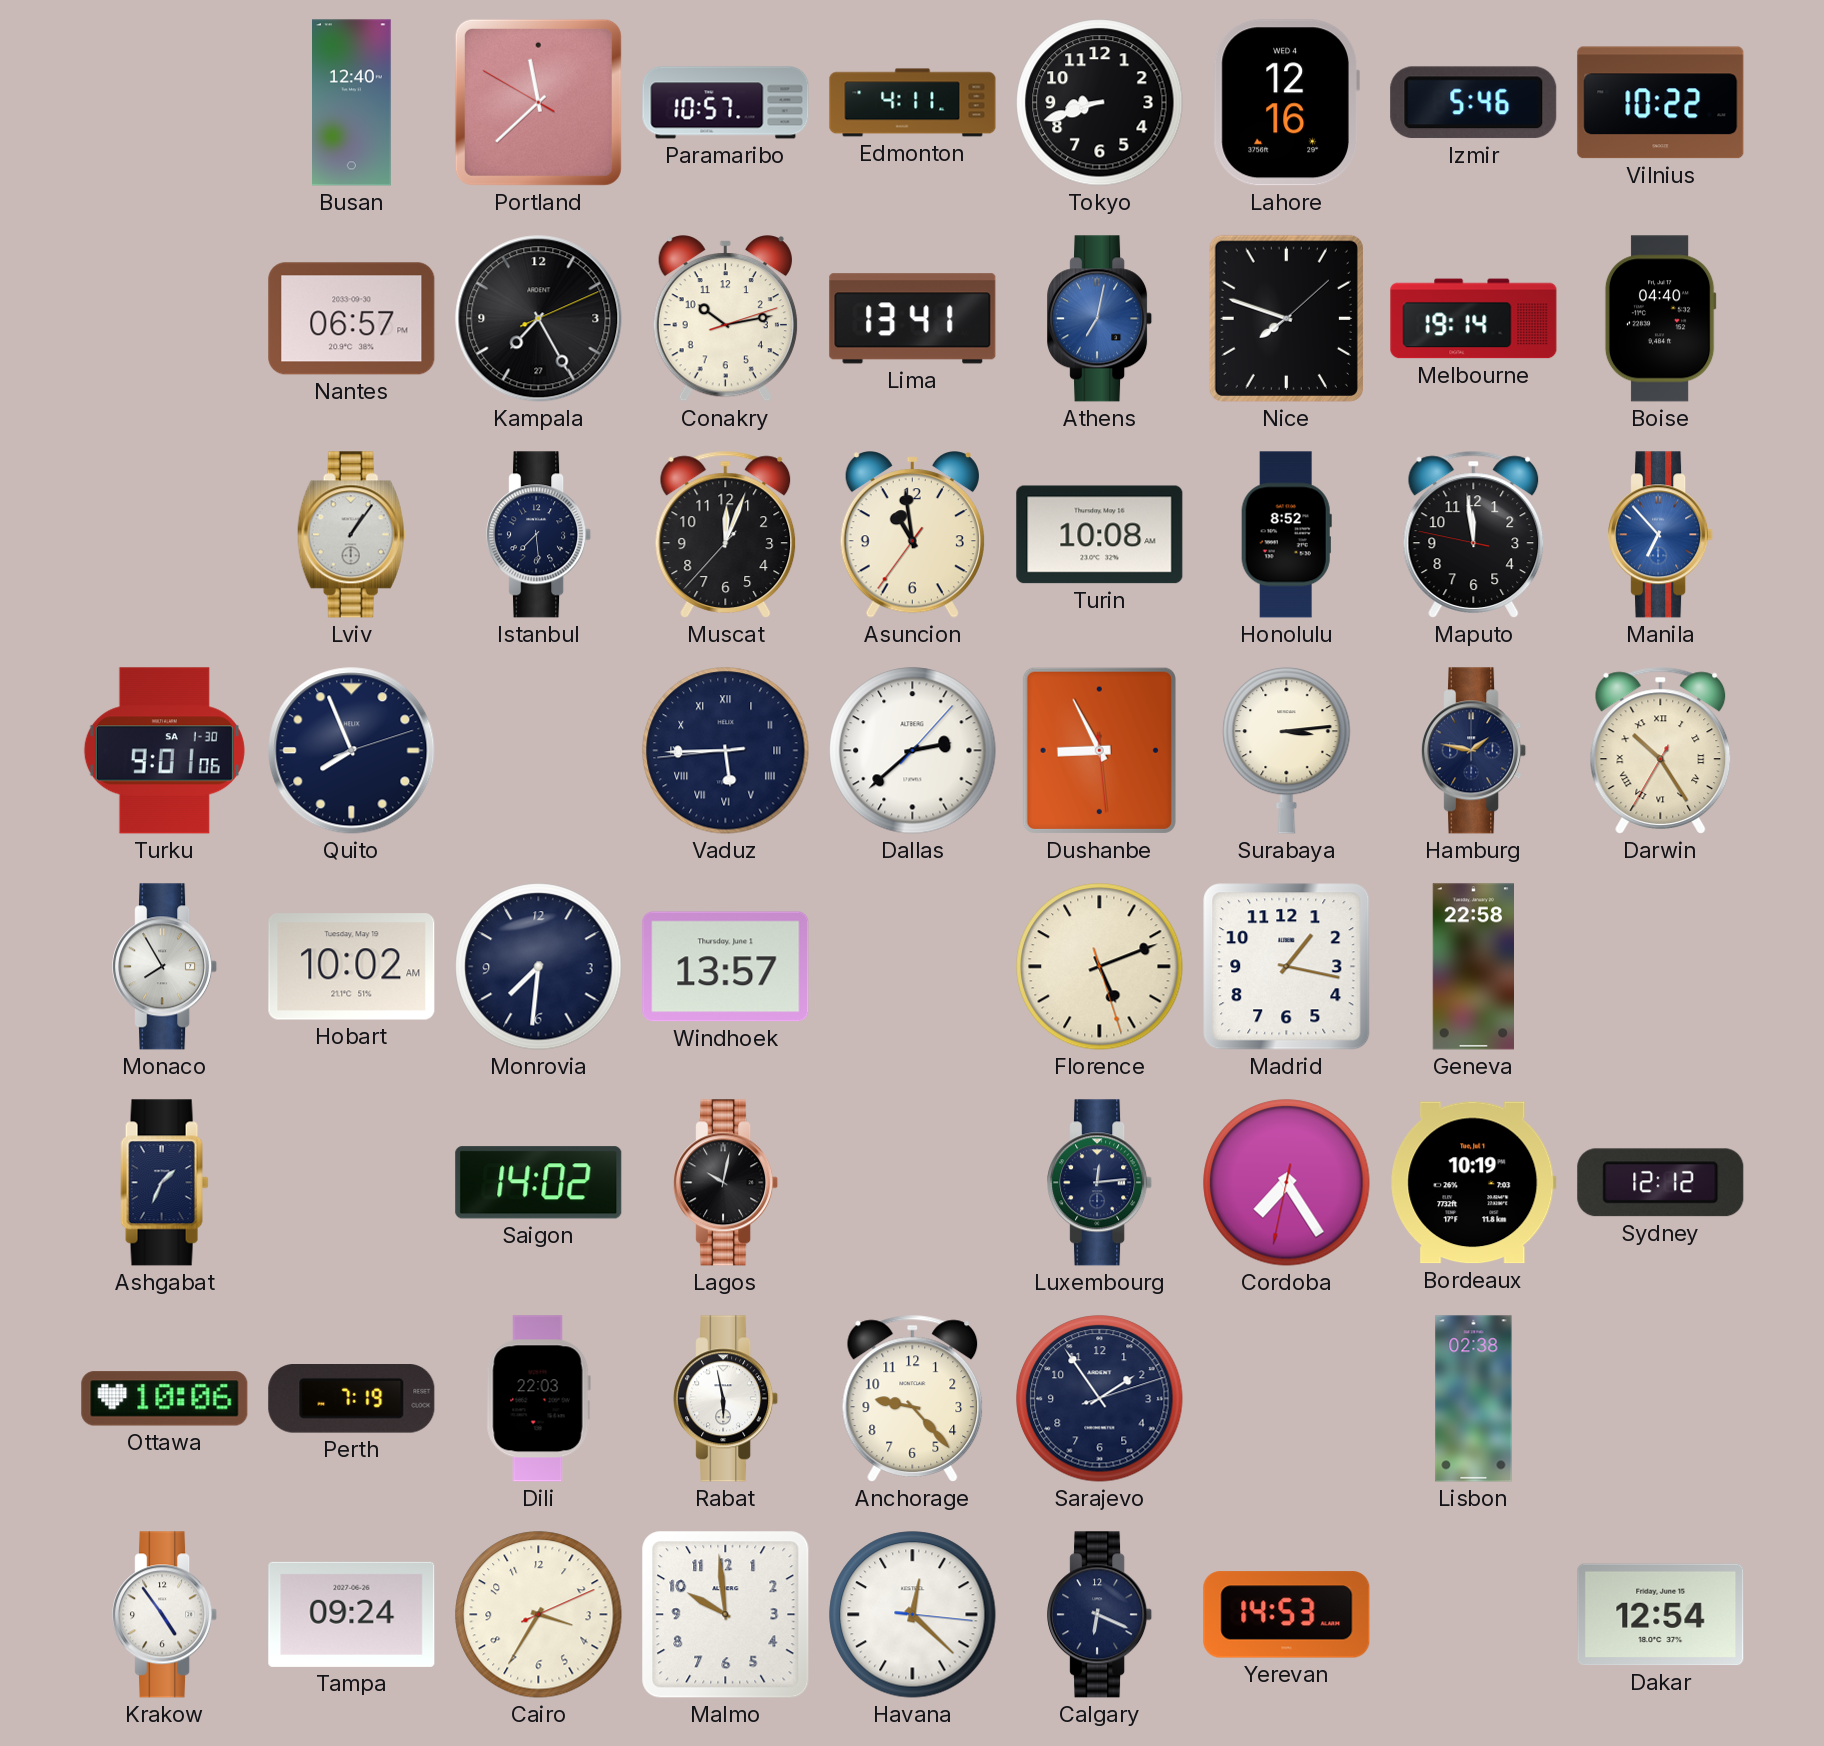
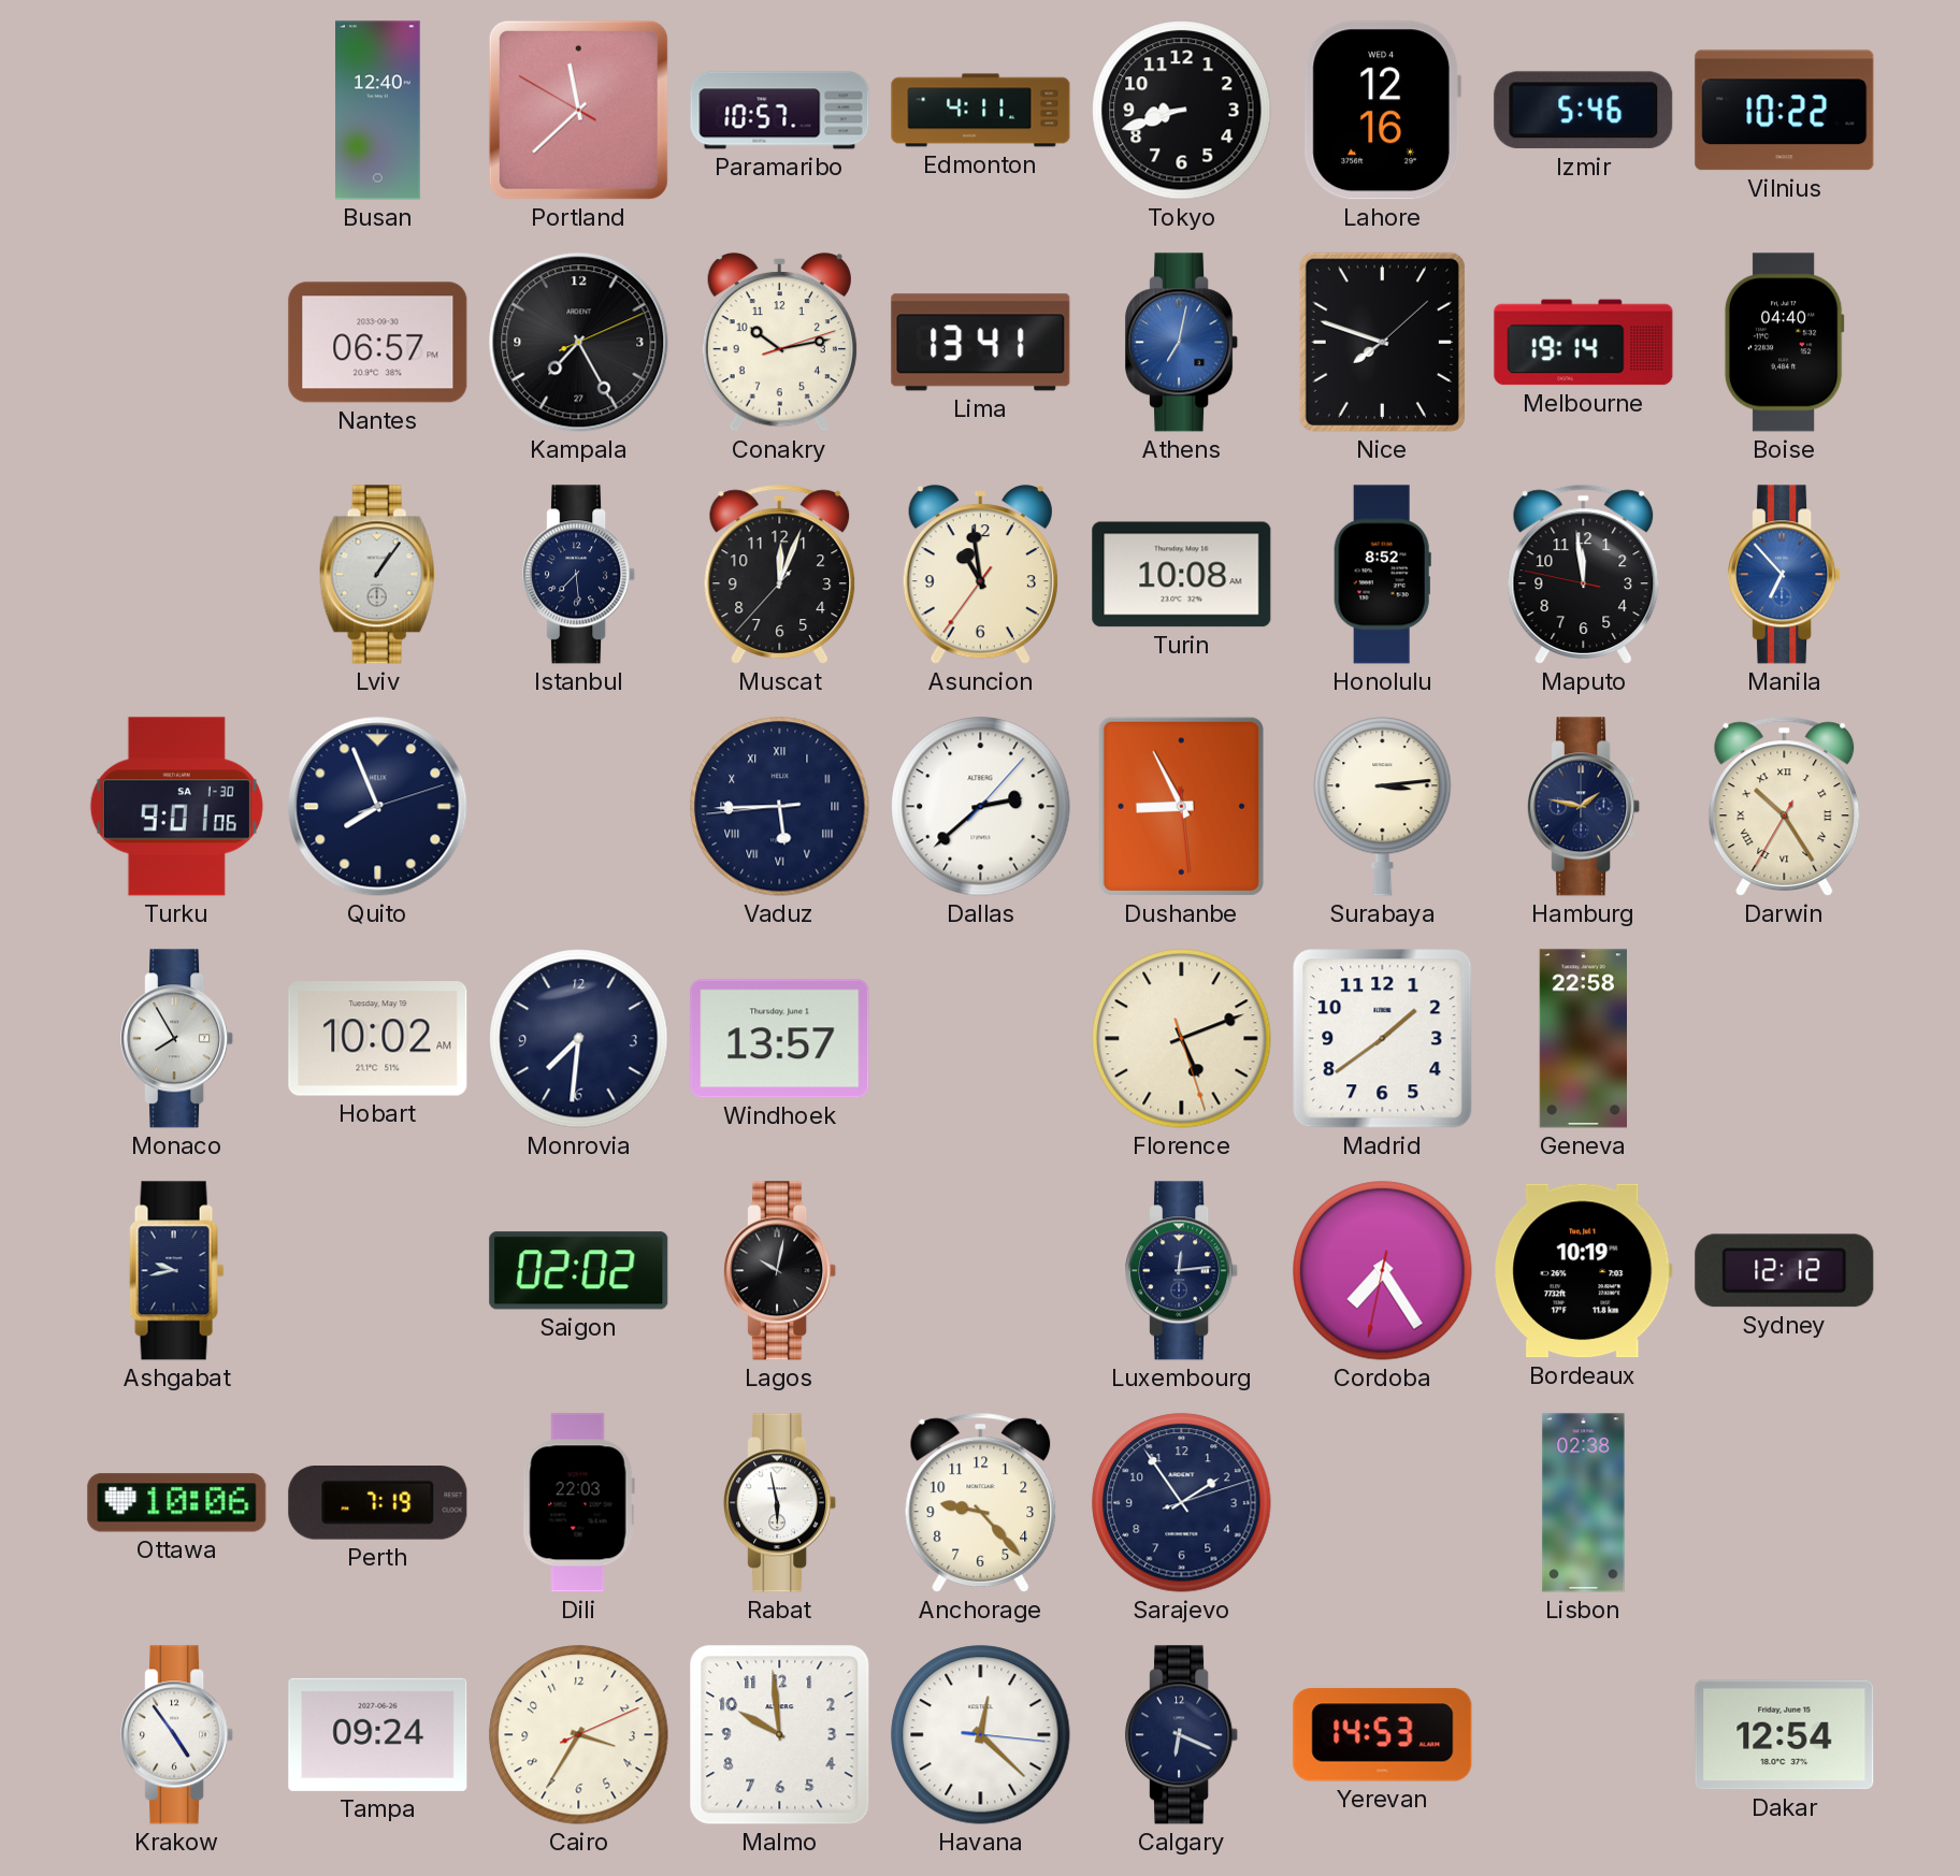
Madrid: 1:17 -> 1:39 (1383, 1039)
Ashgabat: 1:34 -> 9:43 (177, 1271)
Saigon: 14:02 -> 02:02 (579, 1271)
